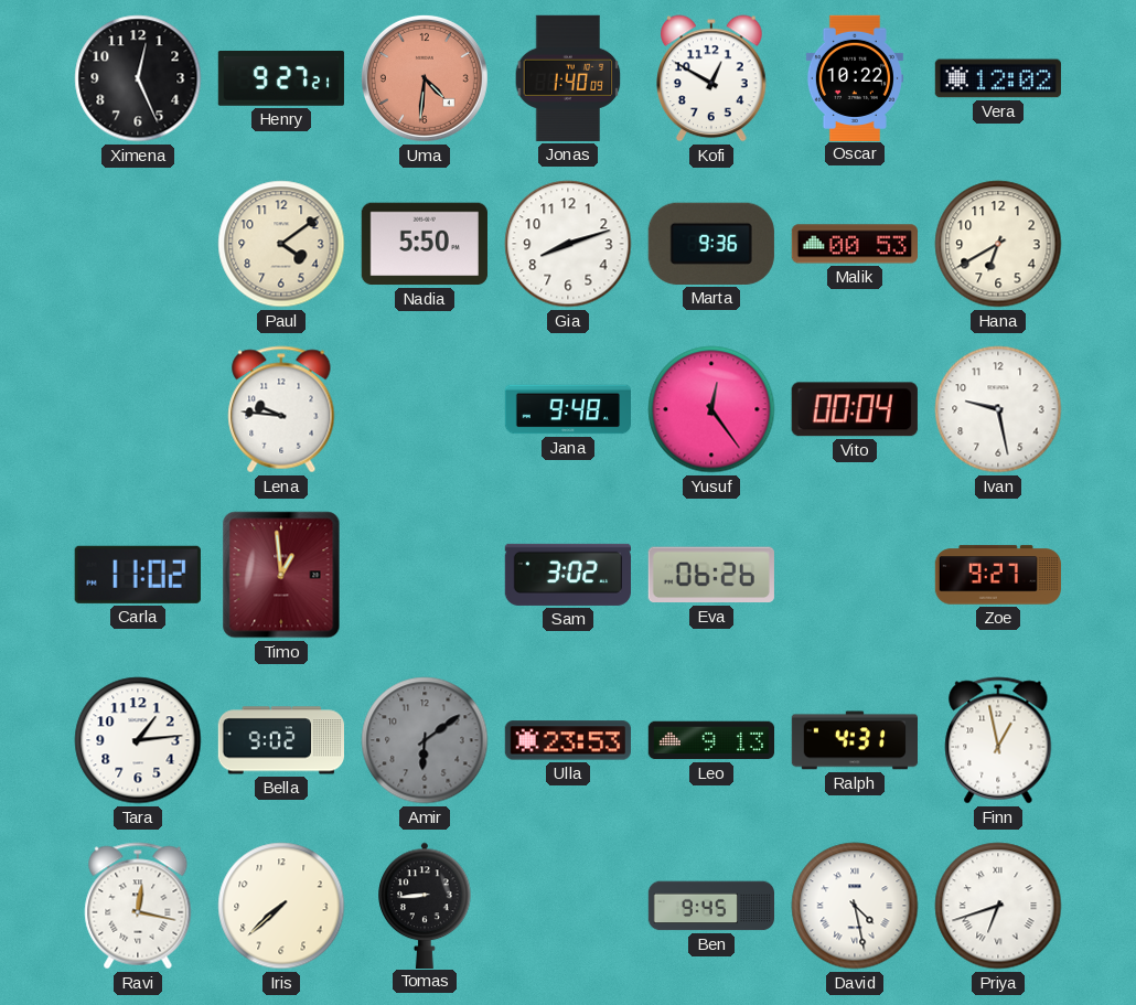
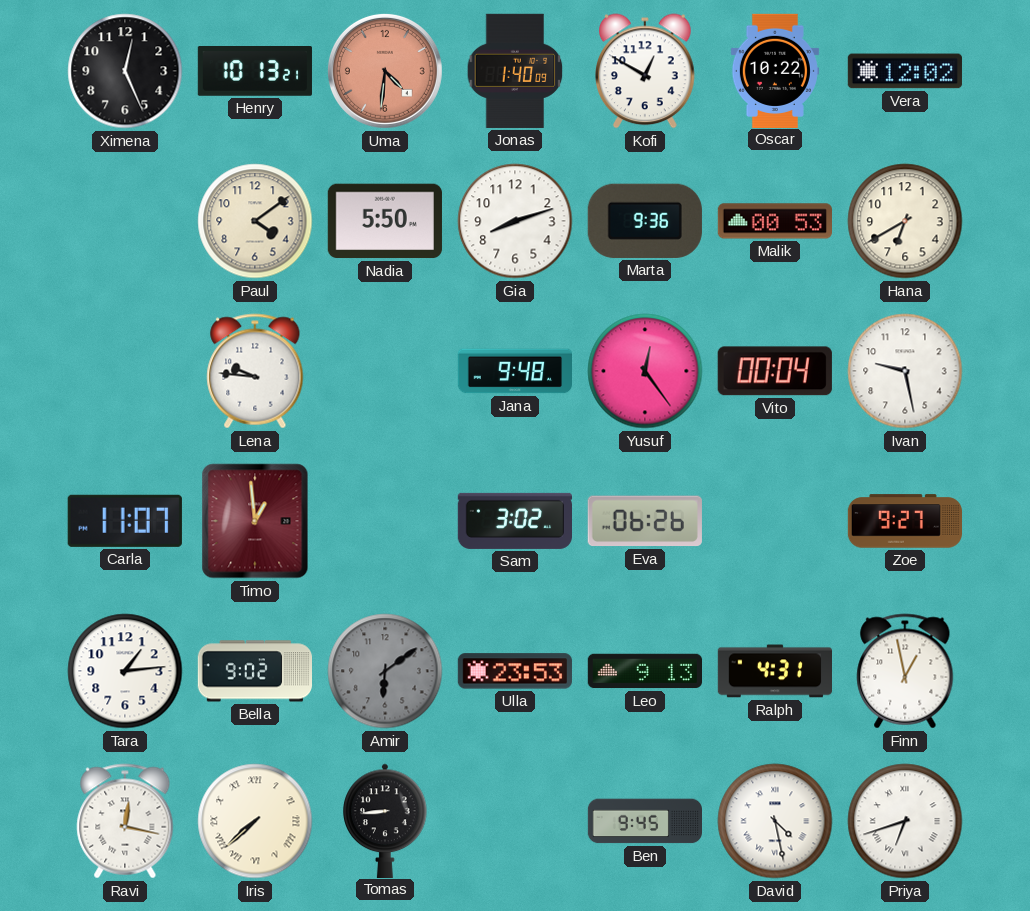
Henry: 9:27 -> 10:13 (255, 72)
Carla: 11:02 -> 11:07 (125, 521)
Iris numerals: Arabic -> Roman (255, 821)
